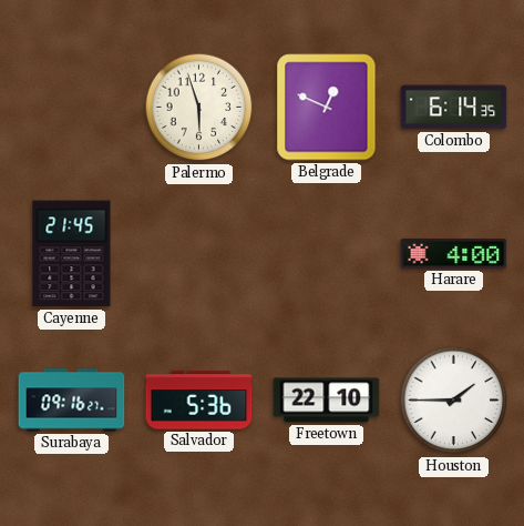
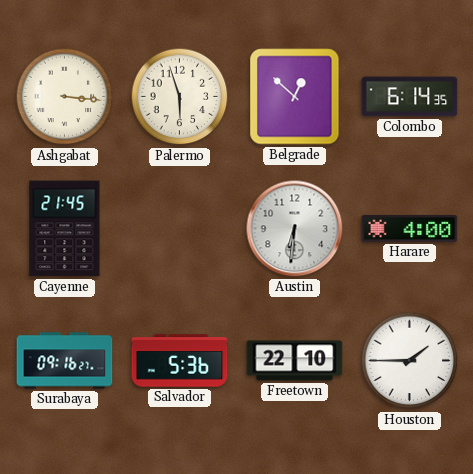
Ashgabat: none -> 3:16 (65, 97)
Belgrade: 12:49 -> 12:52 (295, 97)
Austin: none -> 6:31 (295, 229)
